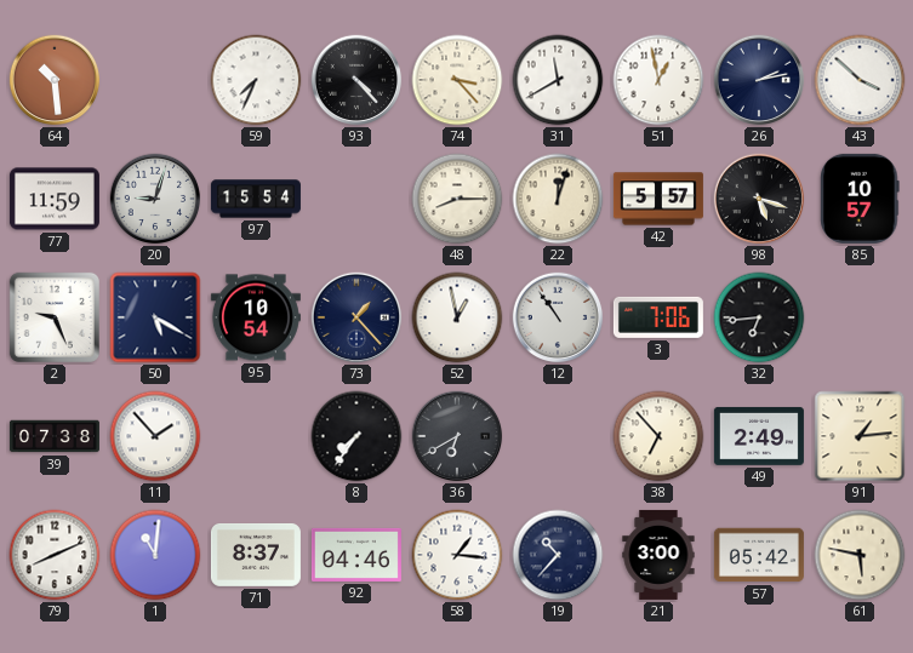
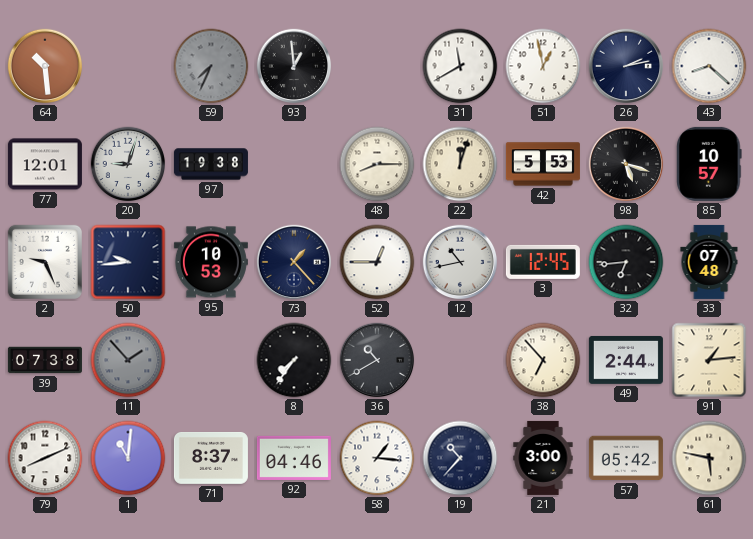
59 dial: white -> grey (211, 66)
93: 4:23 -> 12:59 (294, 66)
74: 3:23 -> none (457, 80)
43: 3:52 -> 8:22 (709, 66)
77: 11:59 -> 12:01 (45, 164)
97: 15:54 -> 19:38 (211, 164)
42: 5:57 -> 5:53 (543, 164)
50: 5:20 -> 9:44 (128, 262)
95: 10:54 -> 10:53 (211, 262)
52: 12:58 -> 12:45 (377, 262)
12: 10:54 -> 10:43 (460, 262)
3: 7:06 -> 12:45 (543, 262)
33: none -> 07:48 (709, 262)
11 dial: white -> grey (128, 360)
36: 6:40 -> 10:40 (377, 360)
49: 2:49 -> 2:44 (626, 360)
